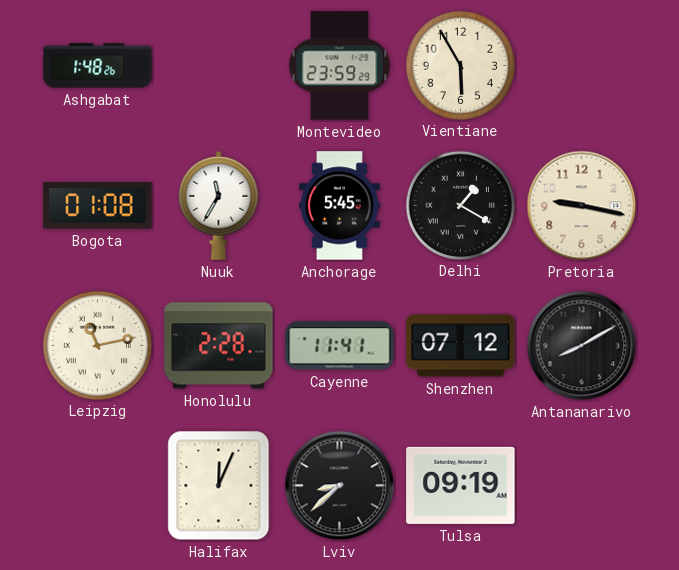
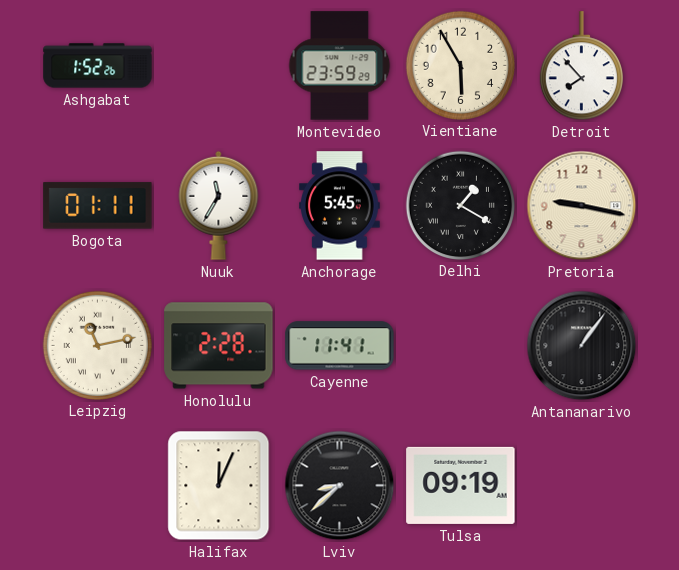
Ashgabat: 1:48 -> 1:52 (98, 66)
Detroit: none -> 7:53 (581, 66)
Bogota: 01:08 -> 01:11 (98, 206)
Shenzhen: 07:12 -> none (461, 346)
Antananarivo: 8:10 -> 1:06 (582, 346)
